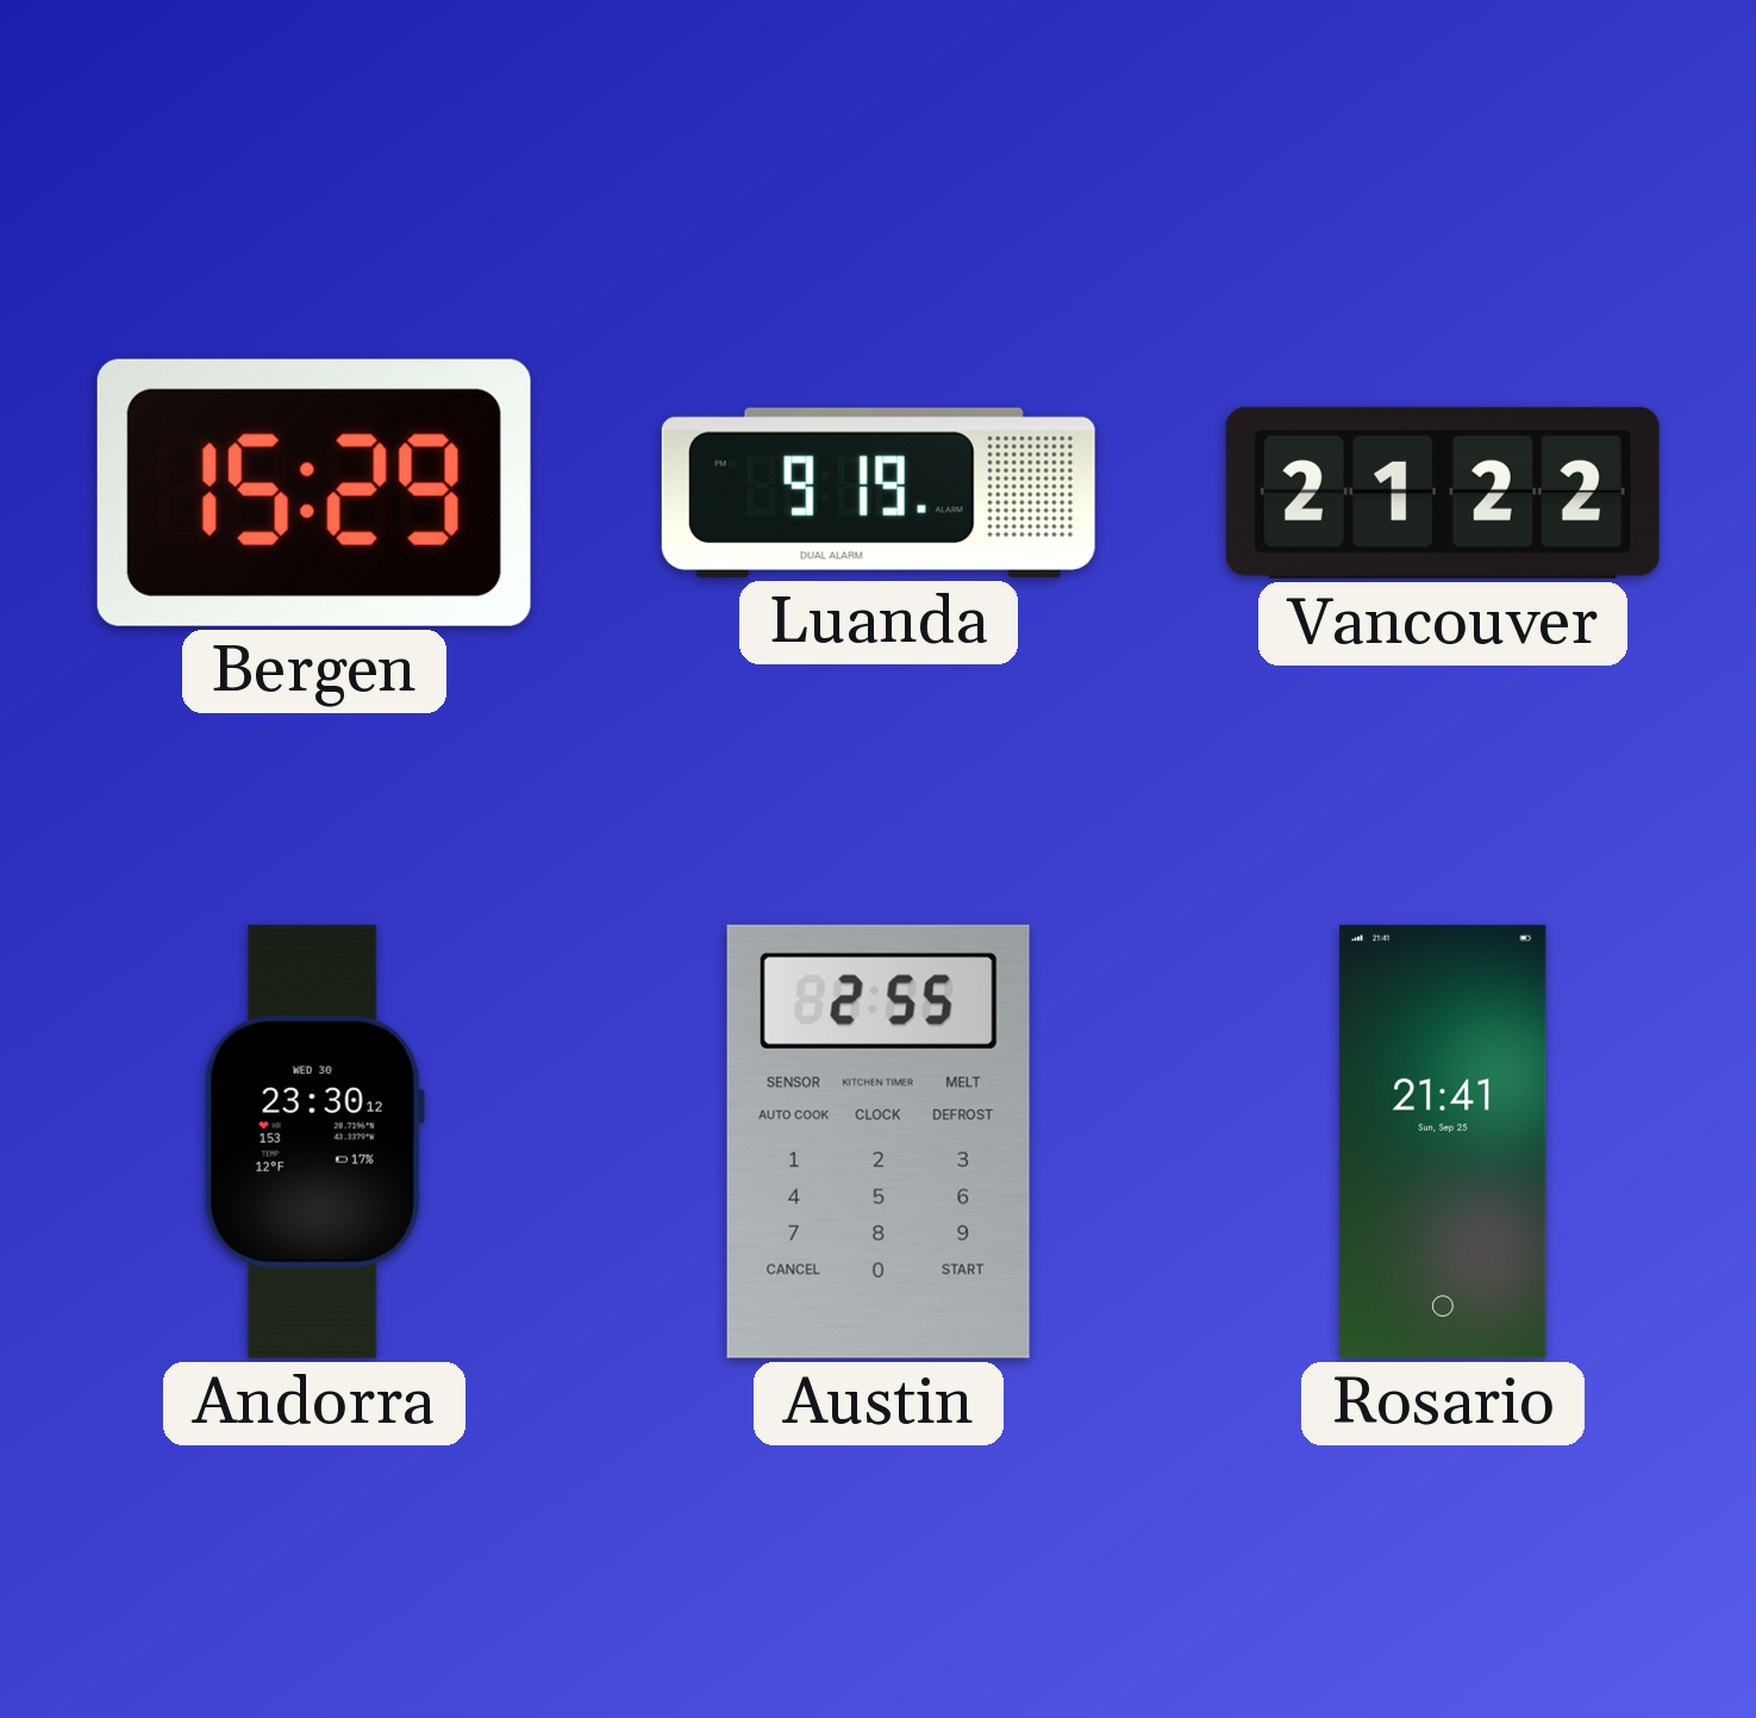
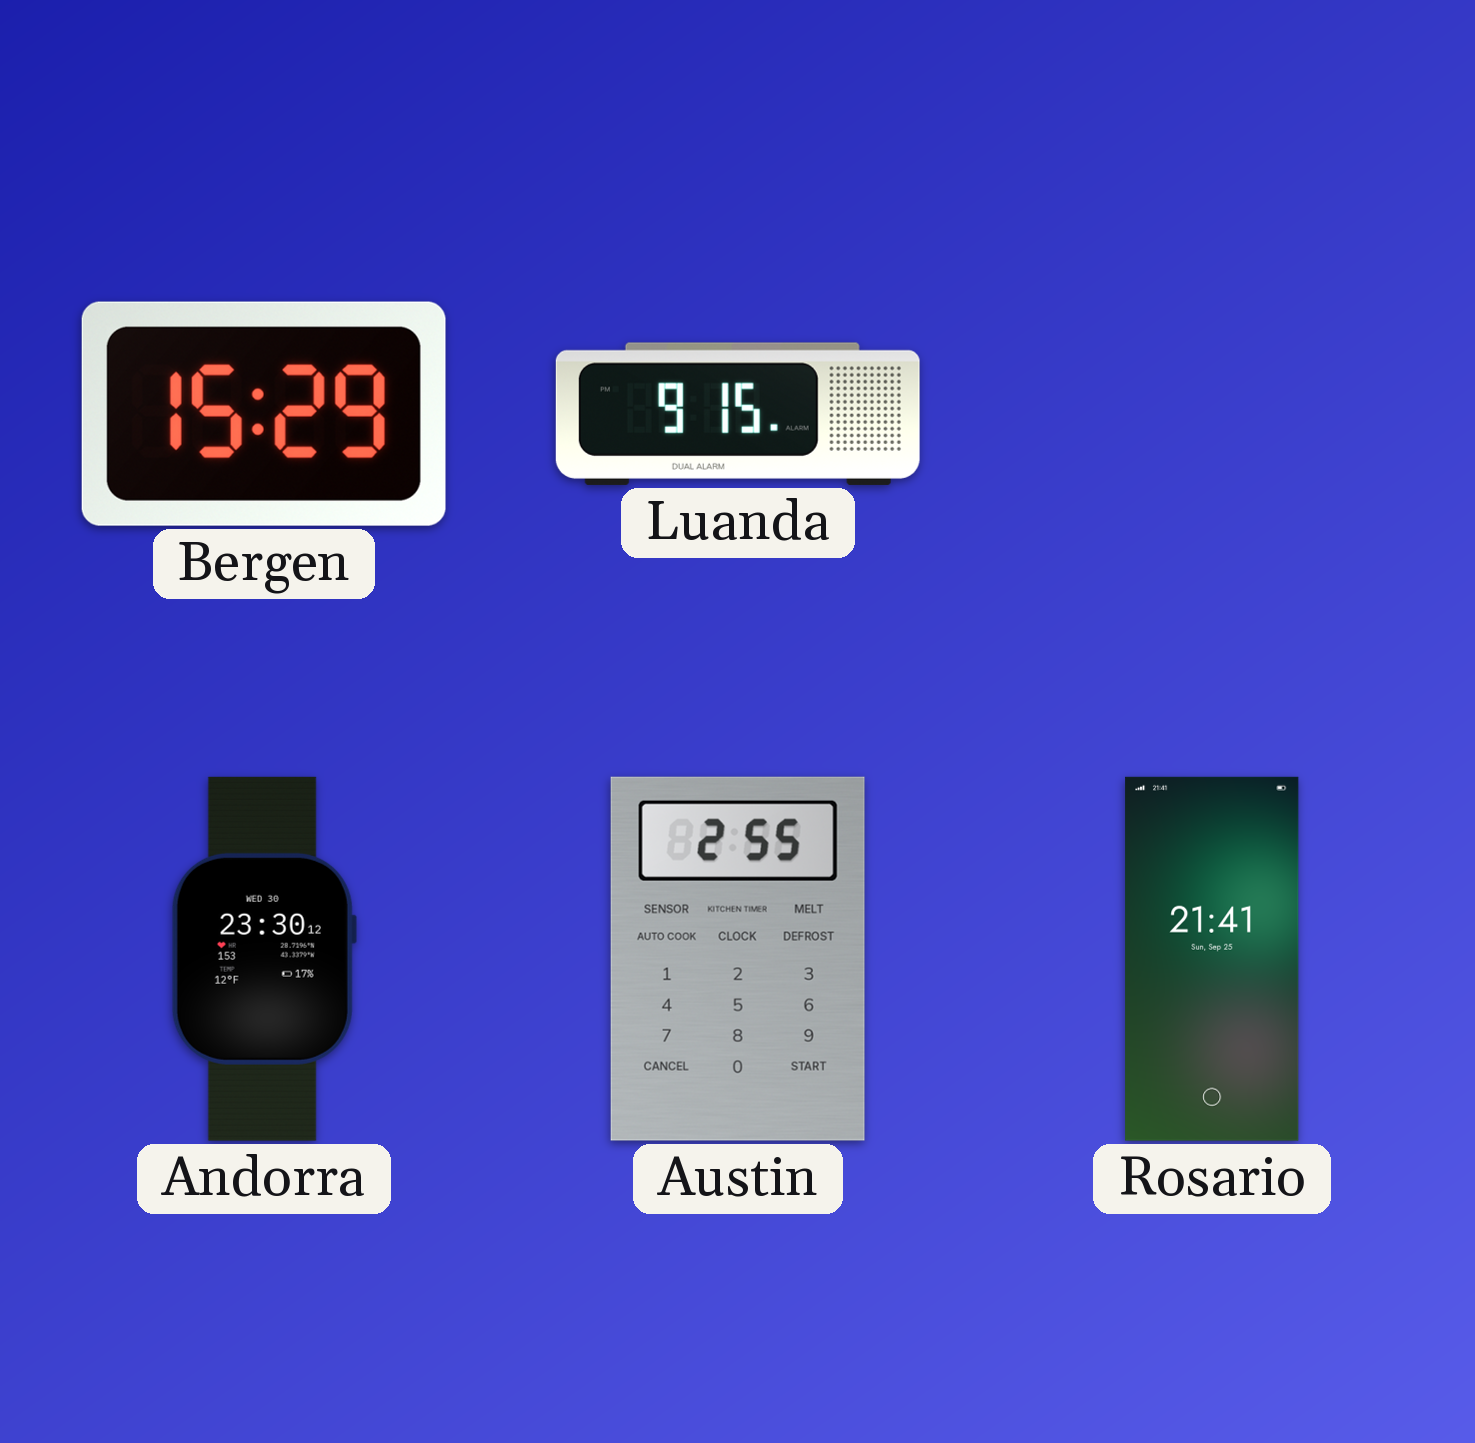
Luanda: 9:19 -> 9:15 (738, 414)
Vancouver: 21:22 -> none (1443, 493)
